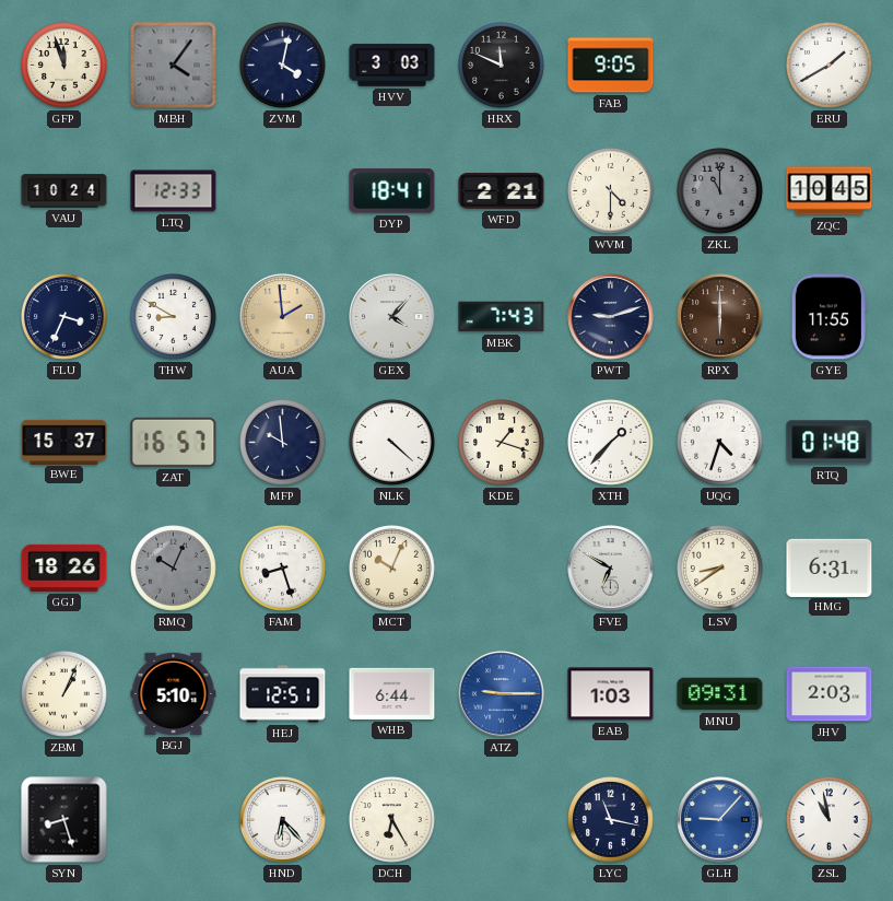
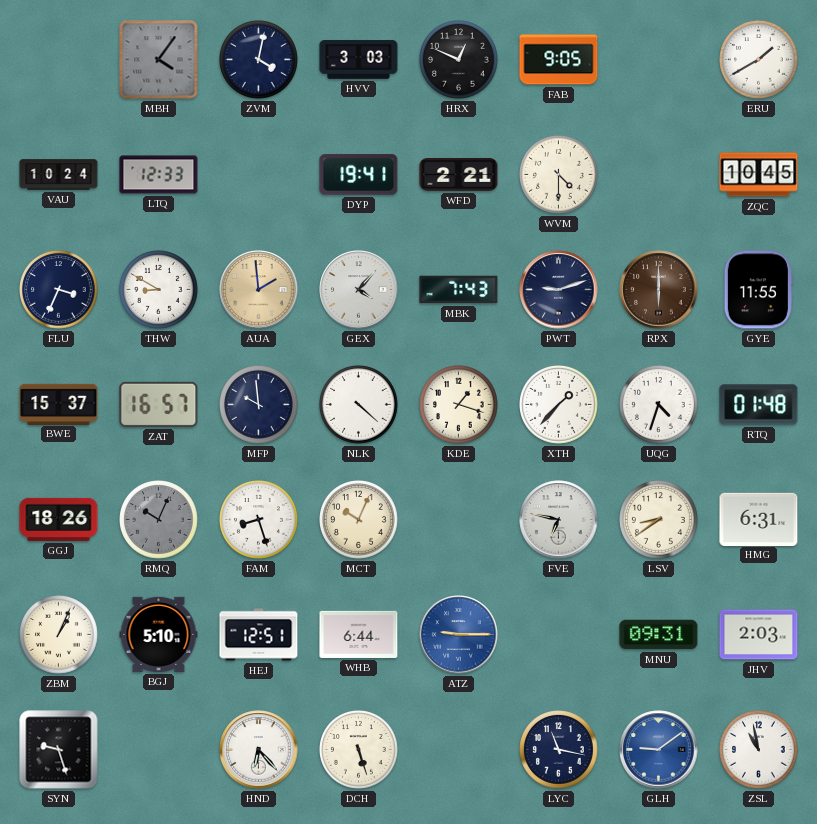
GFP: 11:57 -> none (64, 66)
HRX: 11:49 -> 12:49 (459, 60)
DYP: 18:41 -> 19:41 (359, 175)
ZKL: 11:00 -> none (720, 191)
FVE: 6:50 -> 6:47 (559, 520)
EAB: 1:03 -> none (611, 694)
SYN: 8:27 -> 9:27 (59, 750)
DCH: 6:25 -> 5:27 (359, 750)
GLH: 9:07 -> 9:09 (659, 750)
